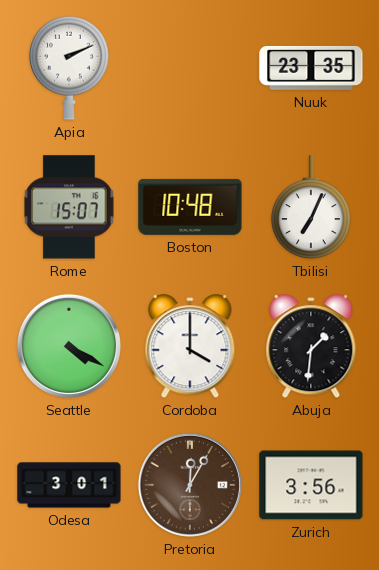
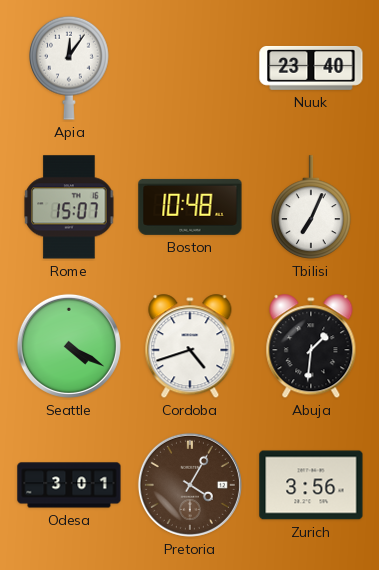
Apia: 2:11 -> 12:06 (70, 68)
Nuuk: 23:35 -> 23:40 (311, 68)
Cordoba: 4:00 -> 4:42 (190, 347)
Pretoria: 12:05 -> 4:05 (190, 485)
